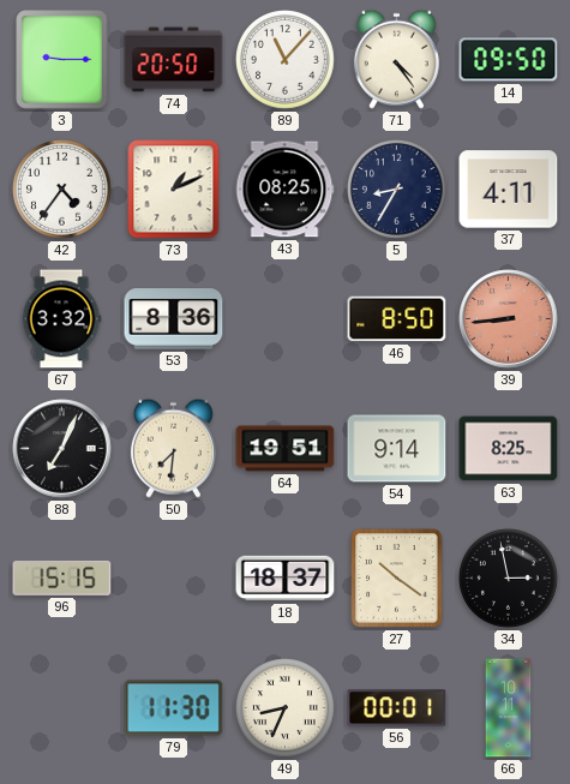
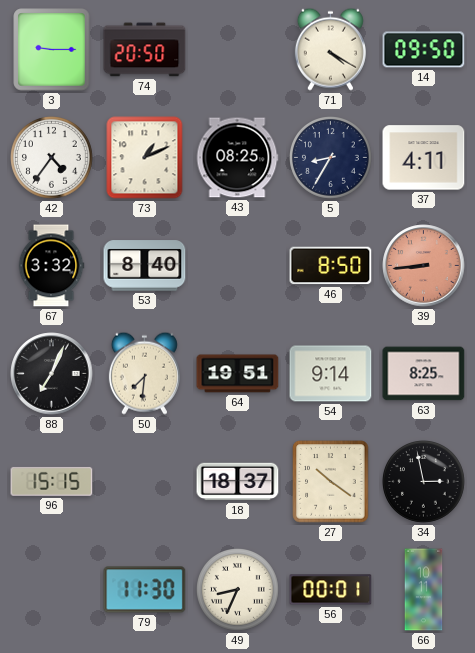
89: 11:07 -> none (286, 60)
71: 4:24 -> 4:20 (330, 49)
53: 8:36 -> 8:40 (145, 266)
